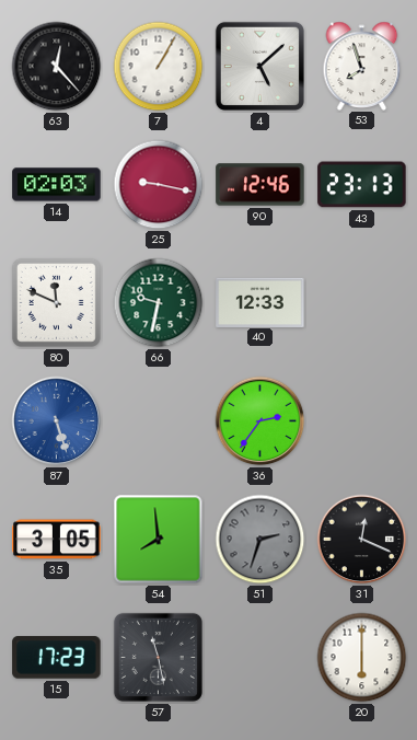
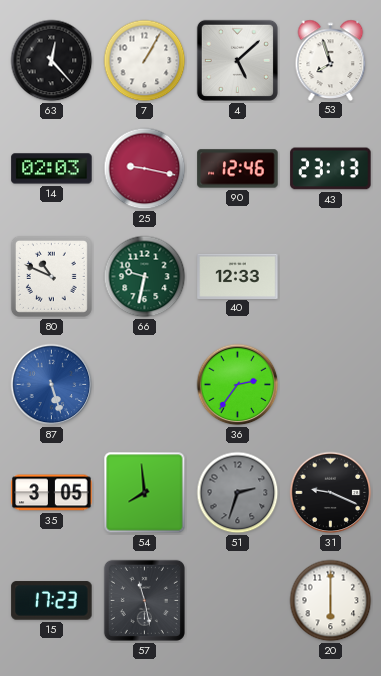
80: 11:49 -> 10:49 (51, 276)
31: 12:19 -> 9:19 (331, 493)
